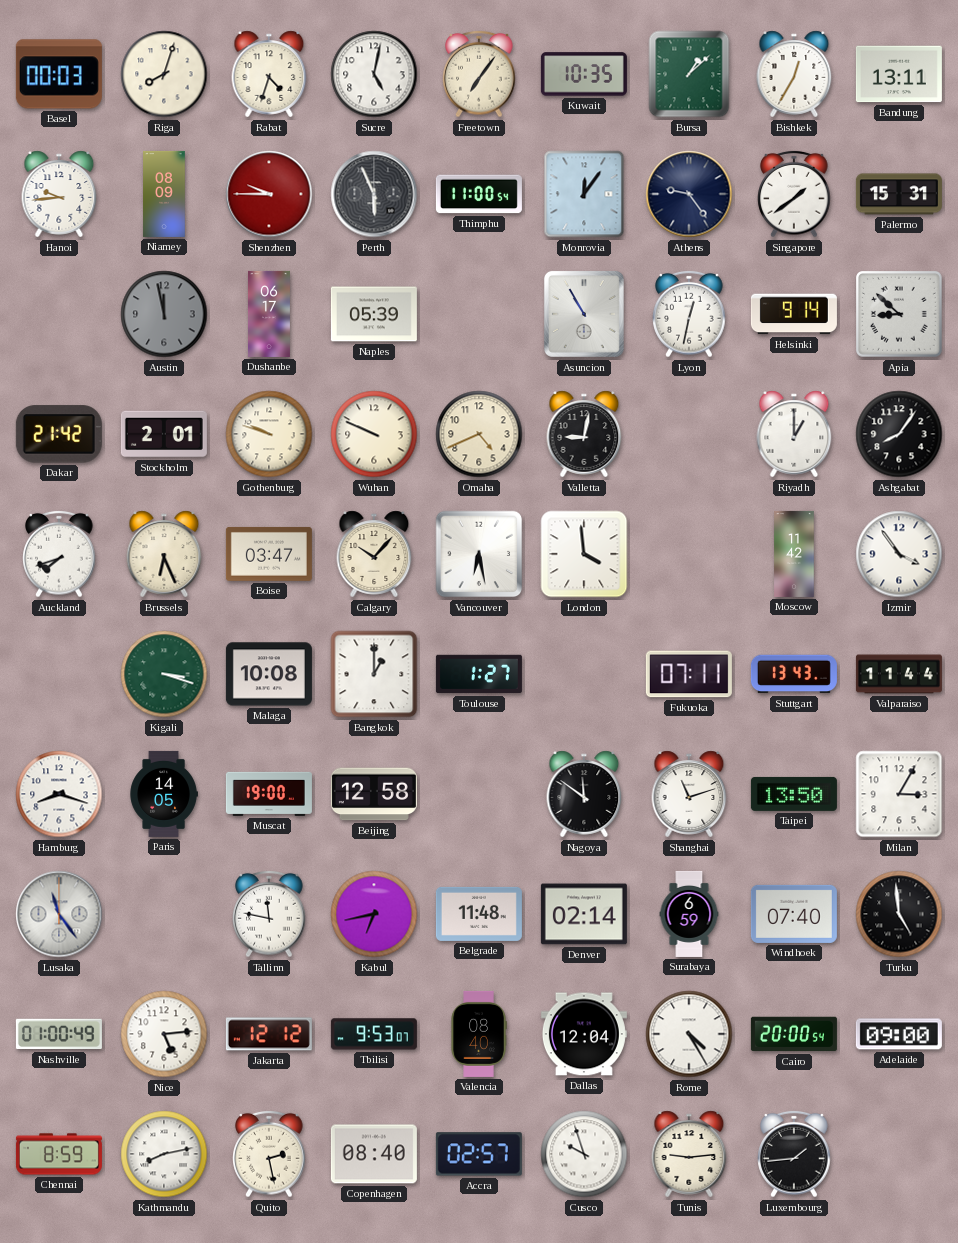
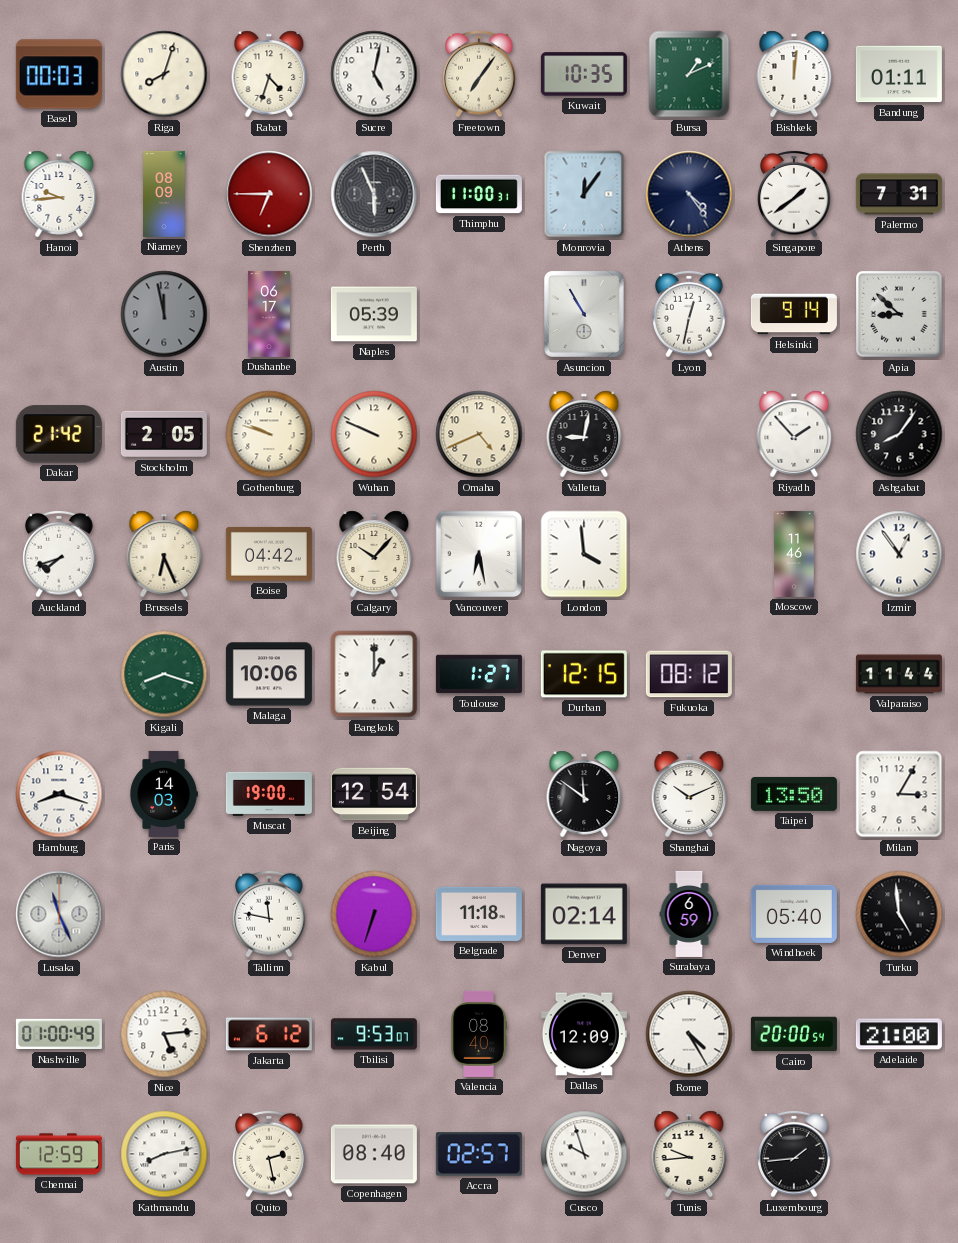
Bursa: 1:08 -> 1:11 (689, 74)
Bishkek: 12:35 -> 12:01 (794, 74)
Bandung: 13:11 -> 01:11 (899, 74)
Shenzhen: 9:45 -> 6:45 (269, 194)
Thimphu: 11:00:54 -> 11:00:31 (479, 194)
Athens: 9:24 -> 4:24 (689, 194)
Palermo: 15:31 -> 7:31 (899, 194)
Stockholm: 2:01 -> 2:05 (164, 434)
Riyadh: 1:00 -> 1:53 (794, 434)
Boise: 03:47 -> 04:42 (269, 554)
Moscow: 11:42 -> 11:46 (794, 554)
Izmir: 3:54 -> 12:54 (899, 554)
Kigali: 3:18 -> 8:18 (164, 674)
Malaga: 10:08 -> 10:06 (269, 674)
Durban: none -> 12:15 (584, 674)
Fukuoka: 07:11 -> 08:12 (689, 674)
Stuttgart: 13:43 -> none (794, 674)
Paris: 14:05 -> 14:03 (164, 794)
Beijing: 12:58 -> 12:54 (374, 794)
Shanghai: 11:12 -> 10:11 (689, 794)
Lusaka: 11:24 -> 11:26 (59, 914)
Kabul: 6:43 -> 6:33 (374, 914)
Belgrade: 11:48 -> 11:18 (479, 914)
Windhoek: 07:40 -> 05:40 (794, 914)
Jakarta: 12:12 -> 6:12 (269, 1034)
Dallas: 12:04 -> 12:09 (584, 1034)
Adelaide: 09:00 -> 21:00 (899, 1034)
Chennai: 8:59 -> 12:59 (59, 1154)
Tunis: 9:14 -> 9:44 (689, 1154)
